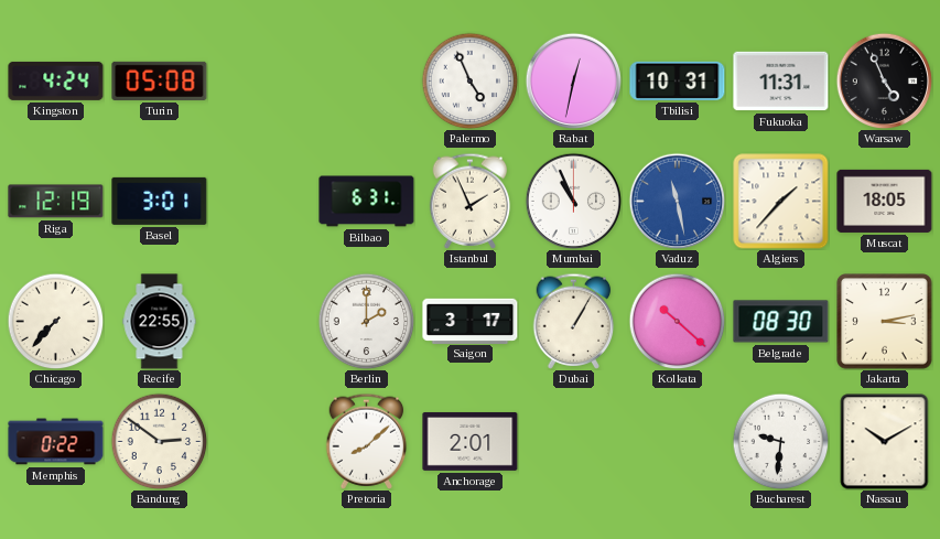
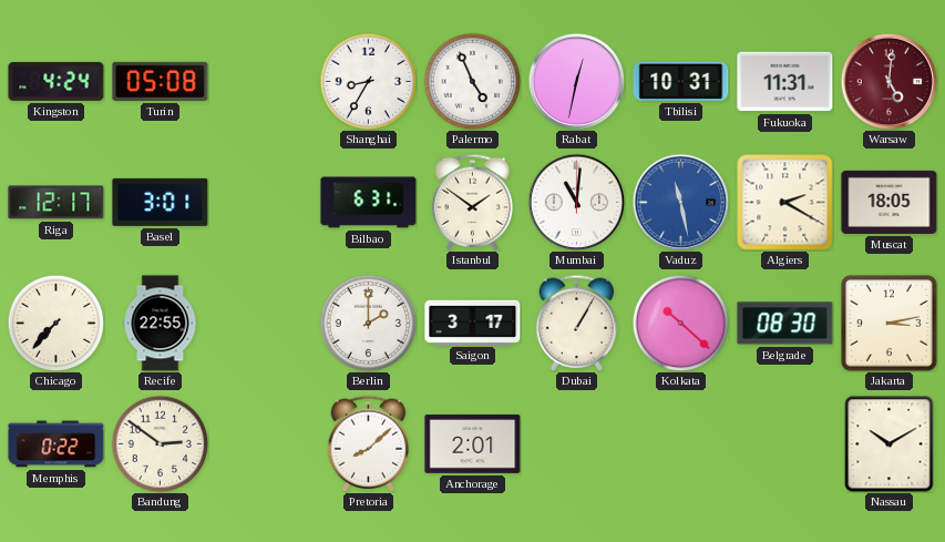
Shanghai: none -> 8:35 (368, 81)
Warsaw: 4:56 -> 5:01 (888, 81)
Warsaw dial: black -> burgundy (888, 81)
Riga: 12:19 -> 12:17 (57, 203)
Istanbul: 1:56 -> 1:51 (473, 202)
Mumbai: 10:56 -> 11:01 (576, 202)
Algiers: 1:37 -> 2:20 (785, 203)
Bucharest: 9:31 -> none (780, 441)
